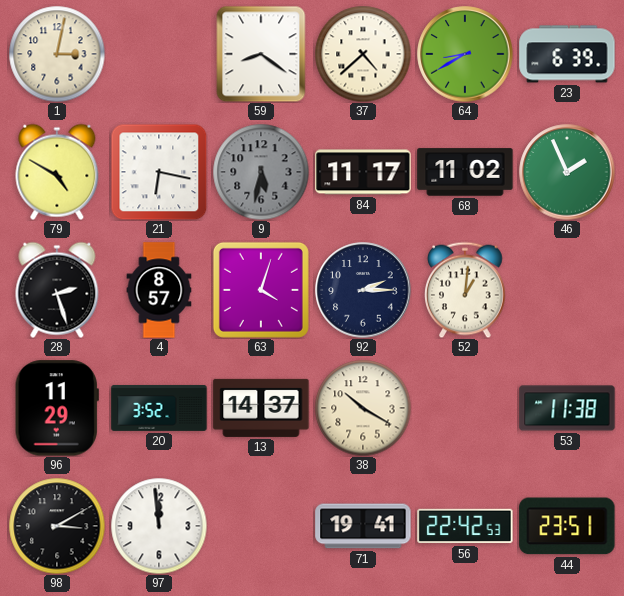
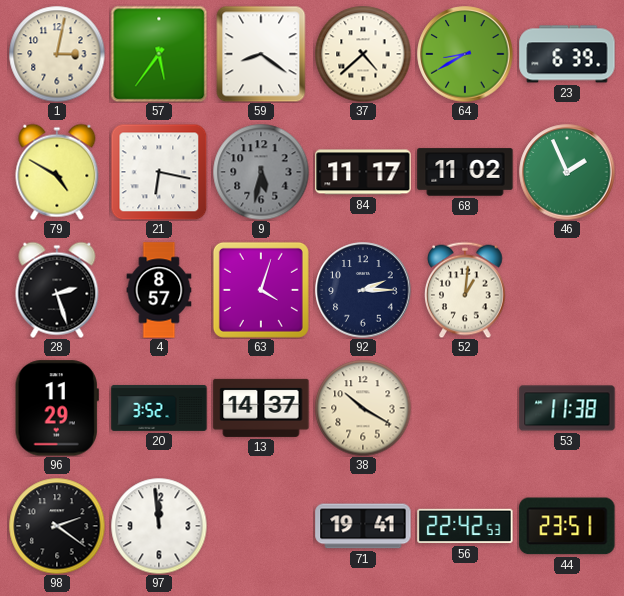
57: none -> 5:36 (159, 54)
98: 3:10 -> 2:21 (57, 526)
